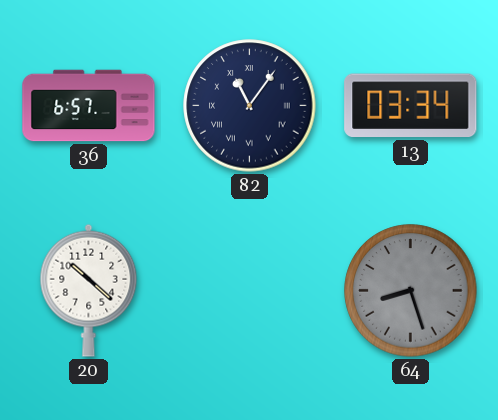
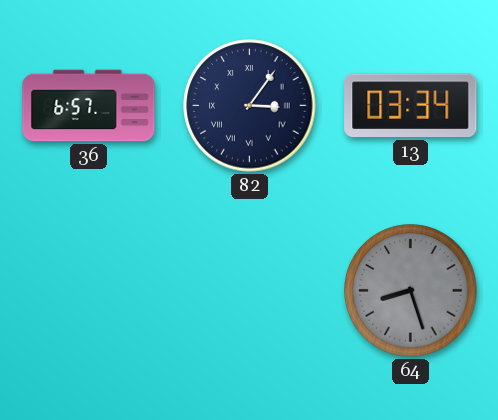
82: 11:06 -> 3:06 (250, 106)
20: 10:22 -> none (89, 290)
